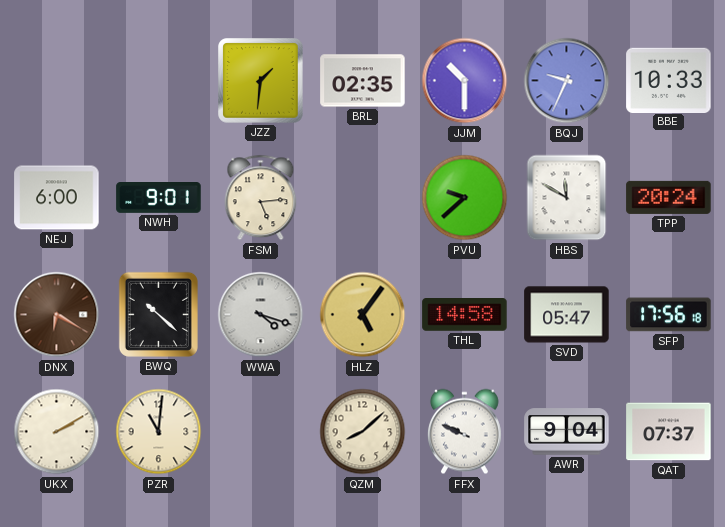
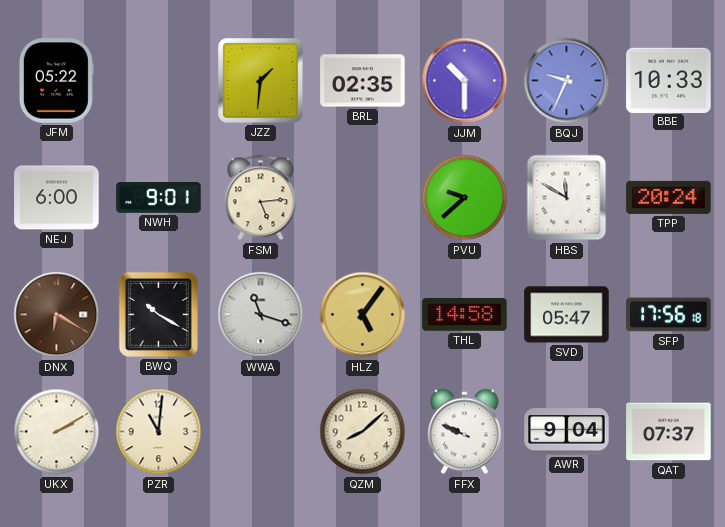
JFM: none -> 05:22 (56, 81)
BWQ: 10:22 -> 10:20 (158, 314)
WWA: 4:18 -> 11:18 (261, 315)
